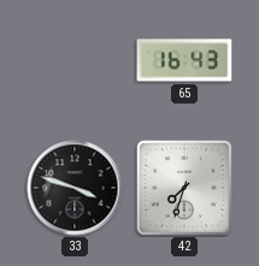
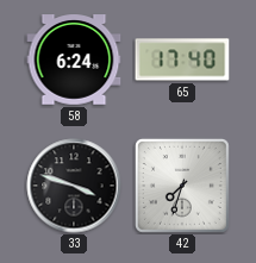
58: none -> 6:24 (74, 60)
65: 16:43 -> 17:40 (182, 60)
